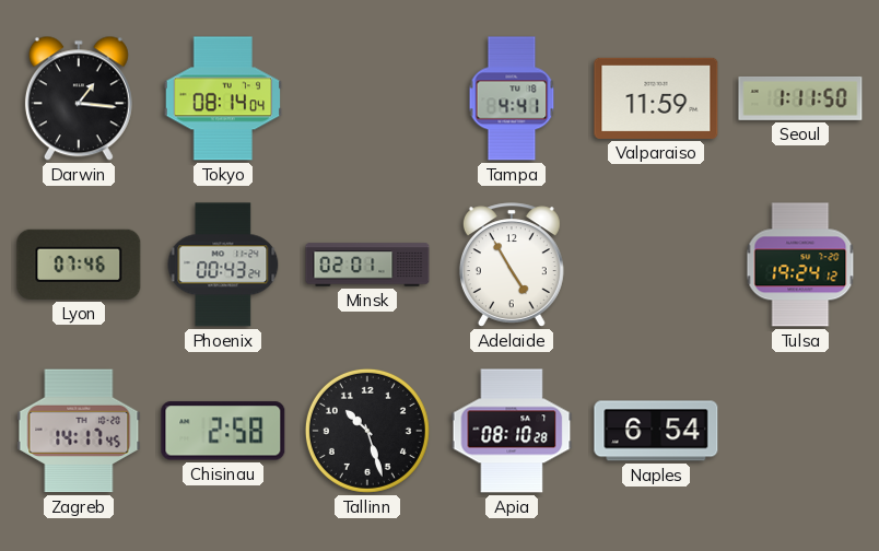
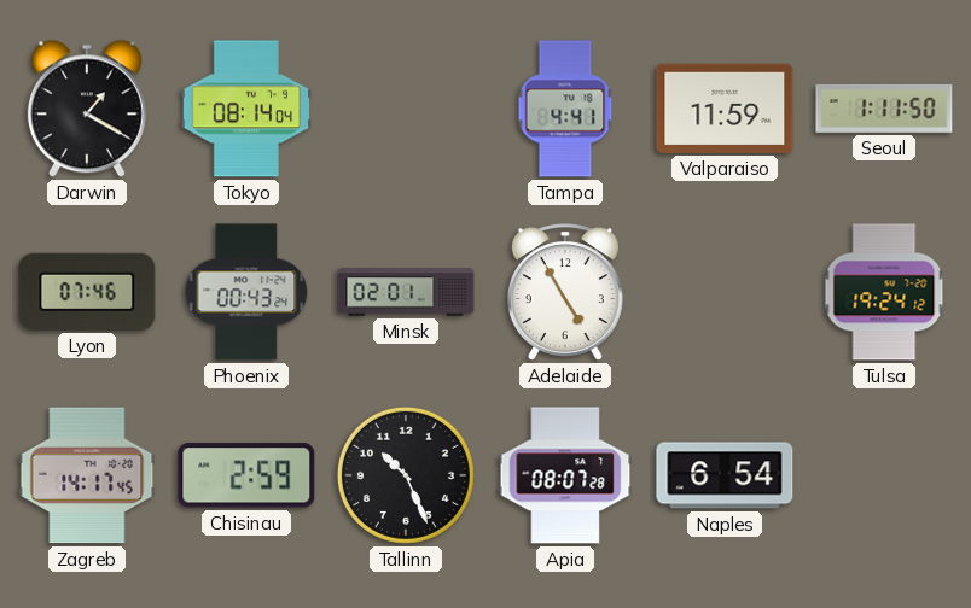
Darwin: 1:16 -> 1:20 (87, 109)
Chisinau: 2:58 -> 2:59 (246, 475)
Tallinn: 10:27 -> 10:26 (406, 475)
Apia: 08:10 -> 08:07 (565, 475)
